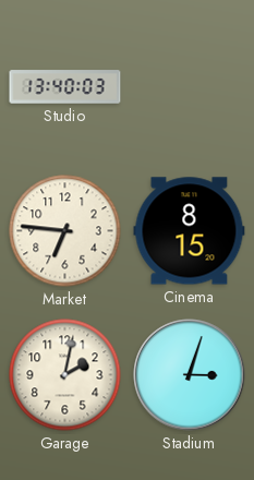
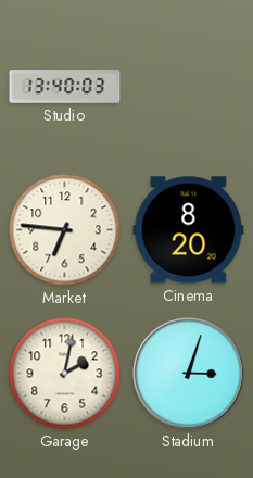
Cinema: 8:15 -> 8:20 (189, 230)
